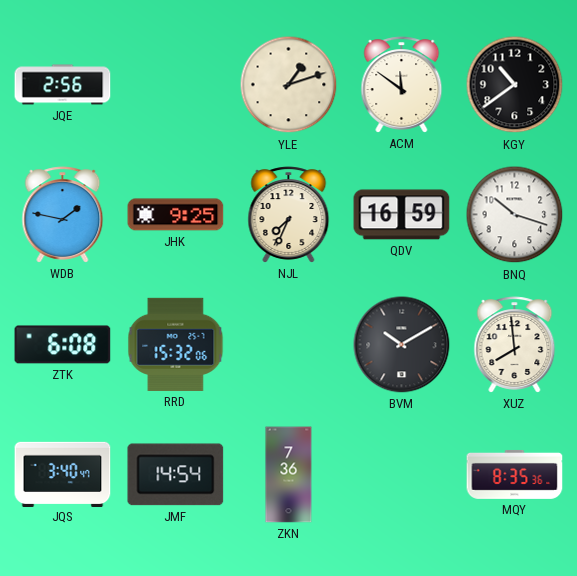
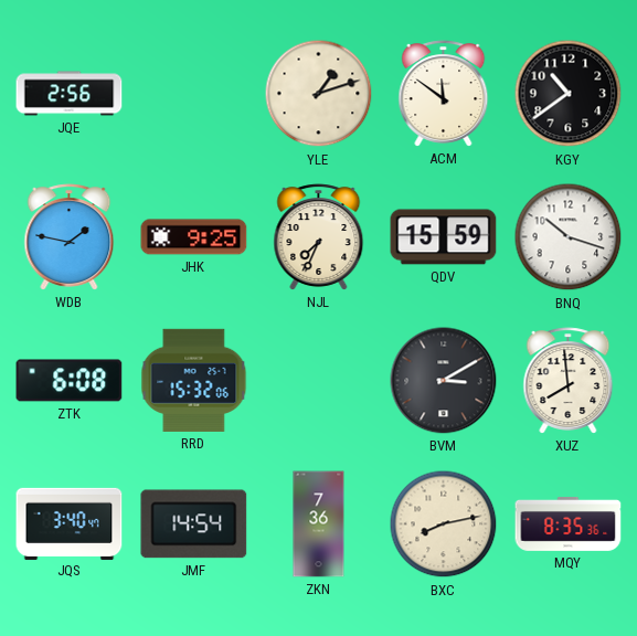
QDV: 16:59 -> 15:59 (444, 237)
BVM: 10:10 -> 3:10 (444, 381)
BXC: none -> 8:13 (444, 524)
